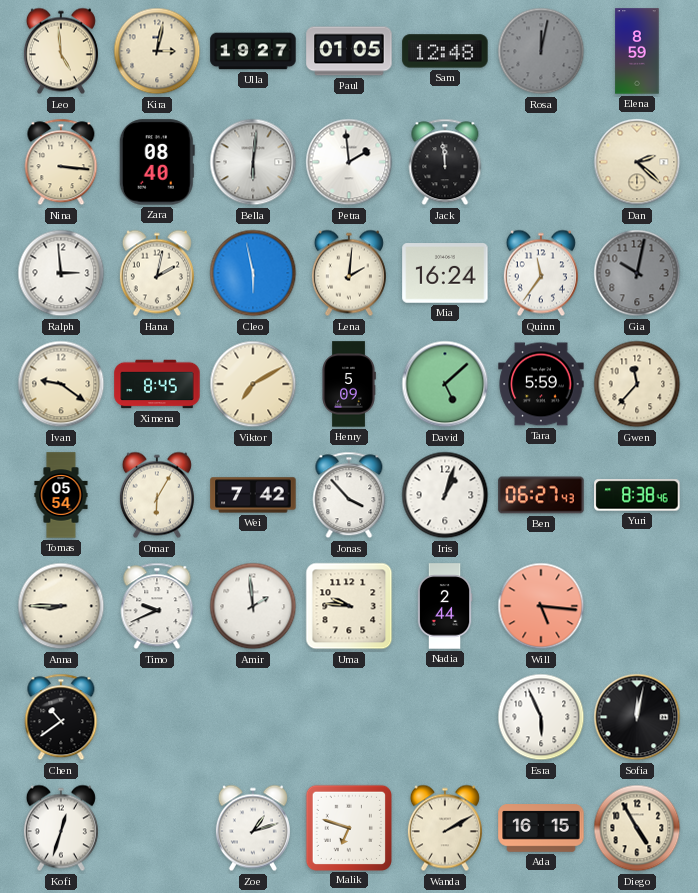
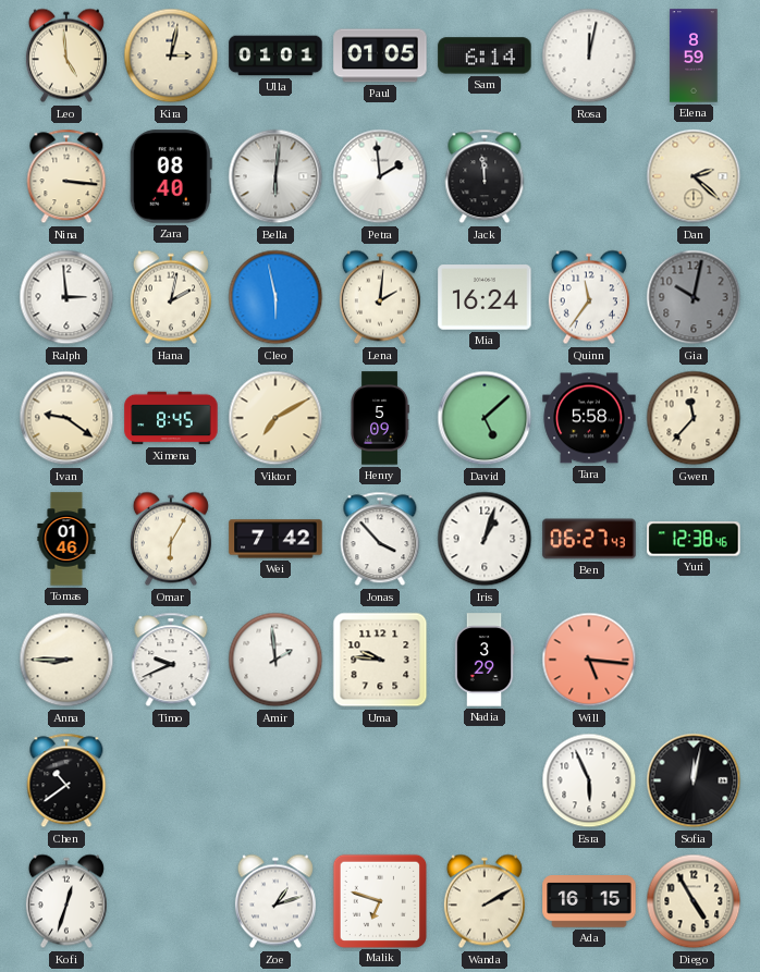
Ulla: 19:27 -> 01:01 (275, 56)
Sam: 12:48 -> 6:14 (485, 56)
Rosa dial: grey -> white (589, 56)
Tara: 5:59 -> 5:58 (589, 418)
Tomas: 05:54 -> 01:46 (66, 539)
Yuri: 8:38 -> 12:38 (694, 539)
Nadia: 2:44 -> 3:29 (485, 660)
